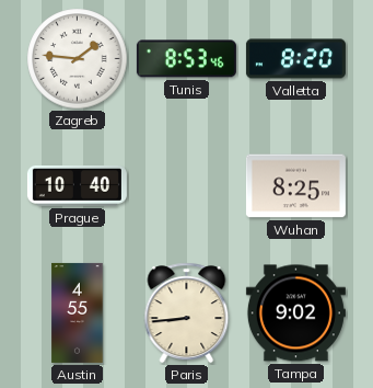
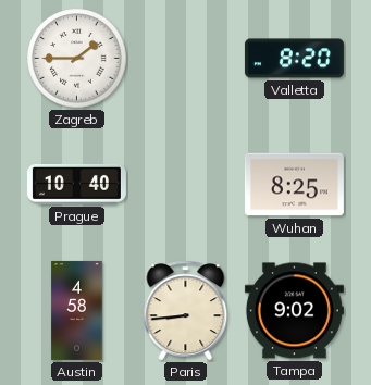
Zagreb: 1:46 -> 1:45 (77, 59)
Tunis: 8:53 -> none (186, 59)
Austin: 4:55 -> 4:58 (77, 310)
